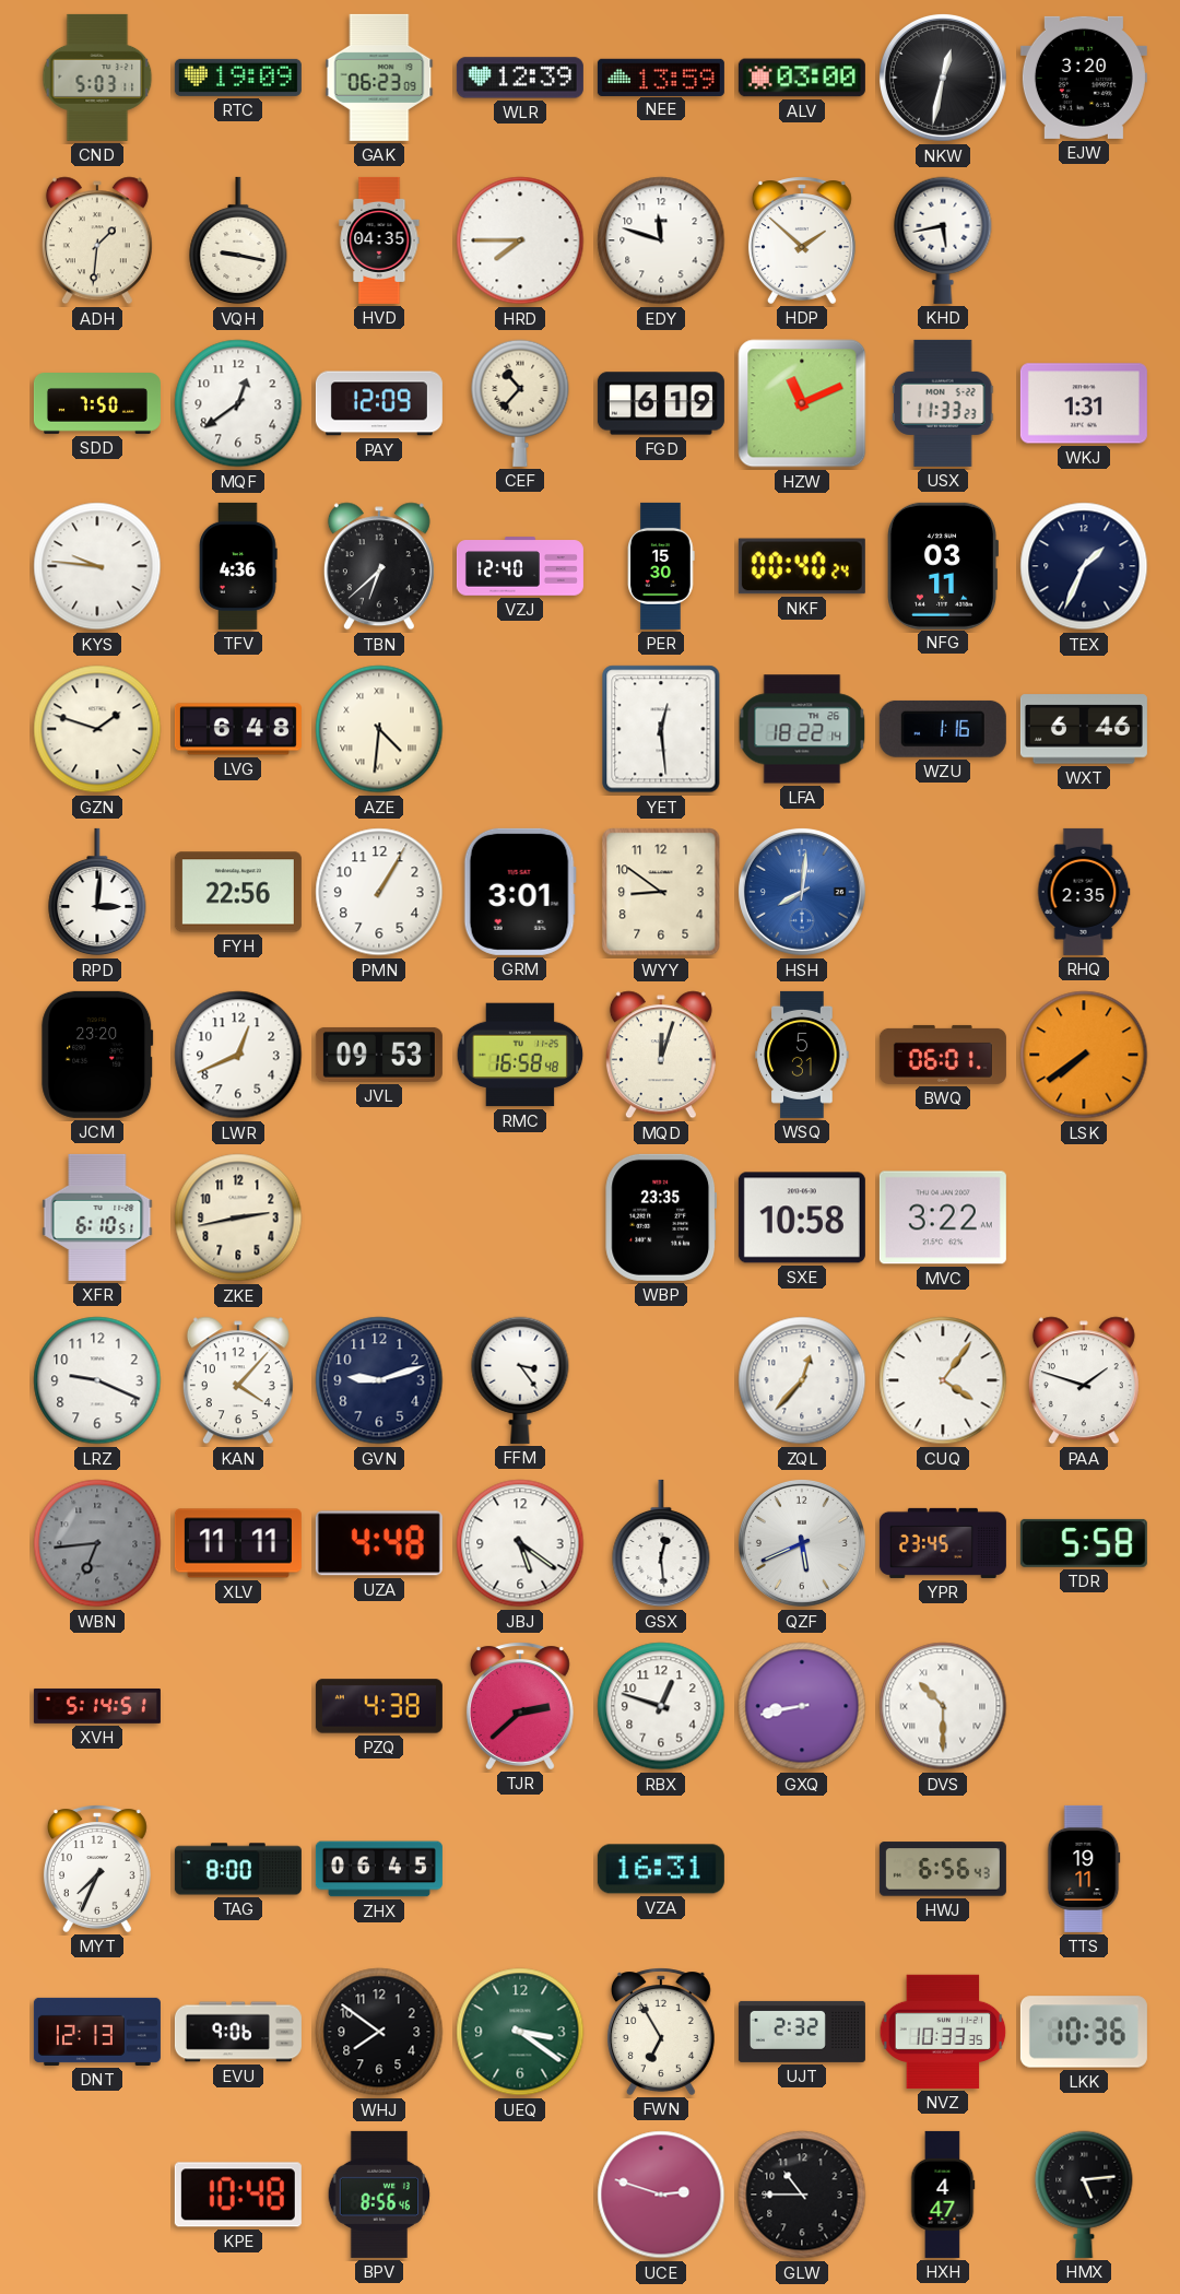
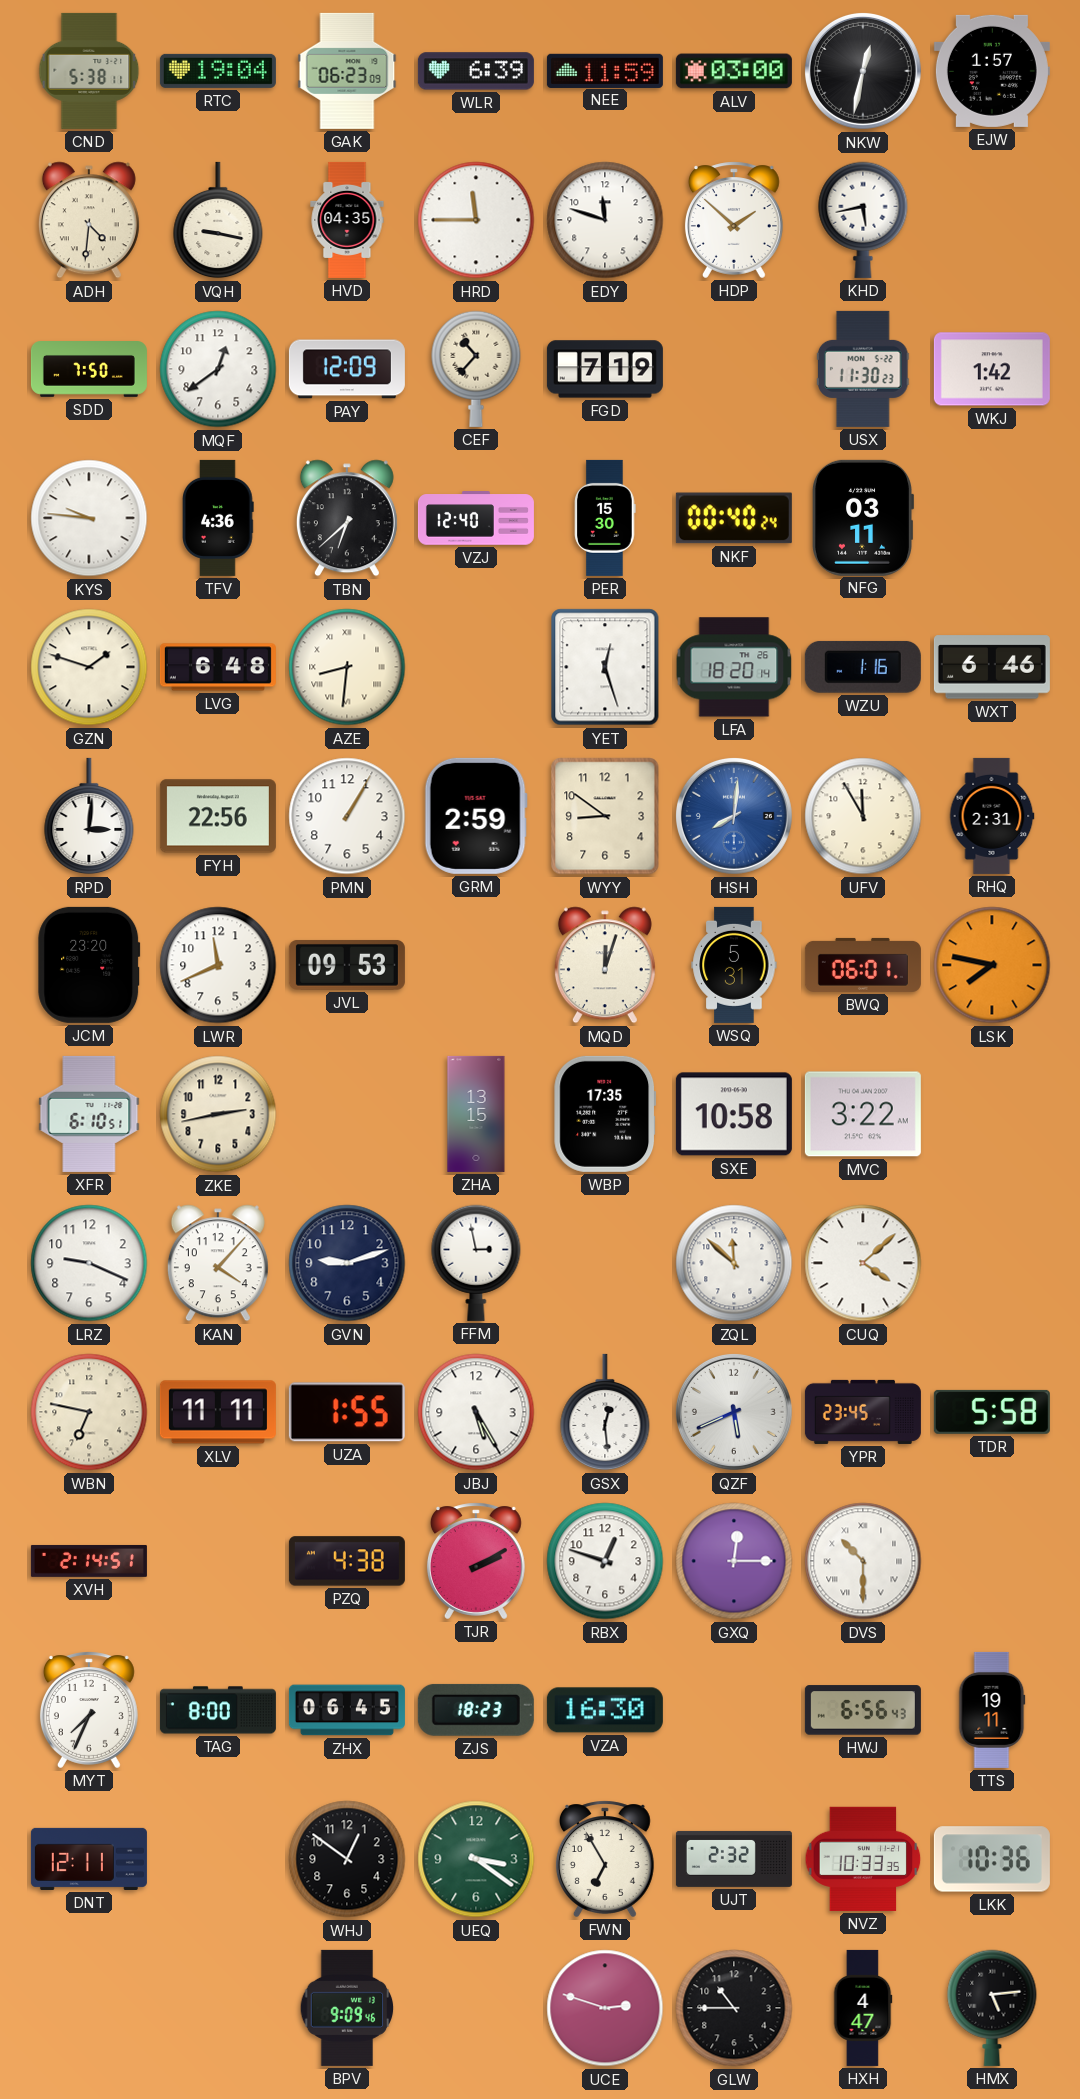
CND: 5:03 -> 5:38 (89, 71)
RTC: 19:09 -> 19:04 (218, 71)
WLR: 12:39 -> 6:39 (476, 71)
NEE: 13:59 -> 11:59 (605, 70)
EJW: 3:20 -> 1:57 (992, 71)
ADH: 1:31 -> 4:31 (89, 220)
HRD: 7:45 -> 11:45 (476, 220)
FGD: 6:19 -> 7:19 (605, 369)
HZW: 11:11 -> none (802, 403)
USX: 11:33 -> 11:30 (863, 369)
WKJ: 1:31 -> 1:42 (992, 369)
TEX: 1:34 -> none (1084, 566)
AZE: 4:31 -> 8:31 (347, 667)
YET: 12:29 -> 12:27 (605, 667)
LFA: 18:22 -> 18:20 (734, 667)
GRM: 3:01 -> 2:59 (476, 816)
UFV: none -> 11:55 (863, 816)
RHQ: 2:35 -> 2:31 (992, 816)
LWR: 12:41 -> 11:41 (218, 965)
RMC: 16:58 -> none (520, 1055)
LSK: 7:39 -> 7:47 (992, 965)
ZHA: none -> 13:15 (476, 1114)
WBP: 23:35 -> 17:35 (605, 1114)
FFM: 3:24 -> 2:58 (476, 1263)
ZQL: 12:37 -> 11:52 (734, 1263)
CUQ: 4:06 -> 4:08 (863, 1263)
PAA: 1:48 -> none (1084, 1380)
WBN: 6:44 -> 6:47 (89, 1412)
WBN dial: grey -> cream (89, 1412)
UZA: 4:48 -> 1:55 (347, 1412)
JBJ: 5:21 -> 5:25 (476, 1412)
XVH: 5:14 -> 2:14 (89, 1561)
TJR: 2:38 -> 2:10 (476, 1561)
GXQ: 8:43 -> 12:15 (734, 1561)
ZJS: none -> 18:23 (476, 1710)
VZA: 16:31 -> 16:30 (605, 1710)
DNT: 12:13 -> 12:11 (89, 1859)
EVU: 9:06 -> none (238, 2032)
WHJ: 7:51 -> 12:51 (347, 1859)
KPE: 10:48 -> none (238, 2195)
BPV: 8:56 -> 9:09 (347, 2008)
